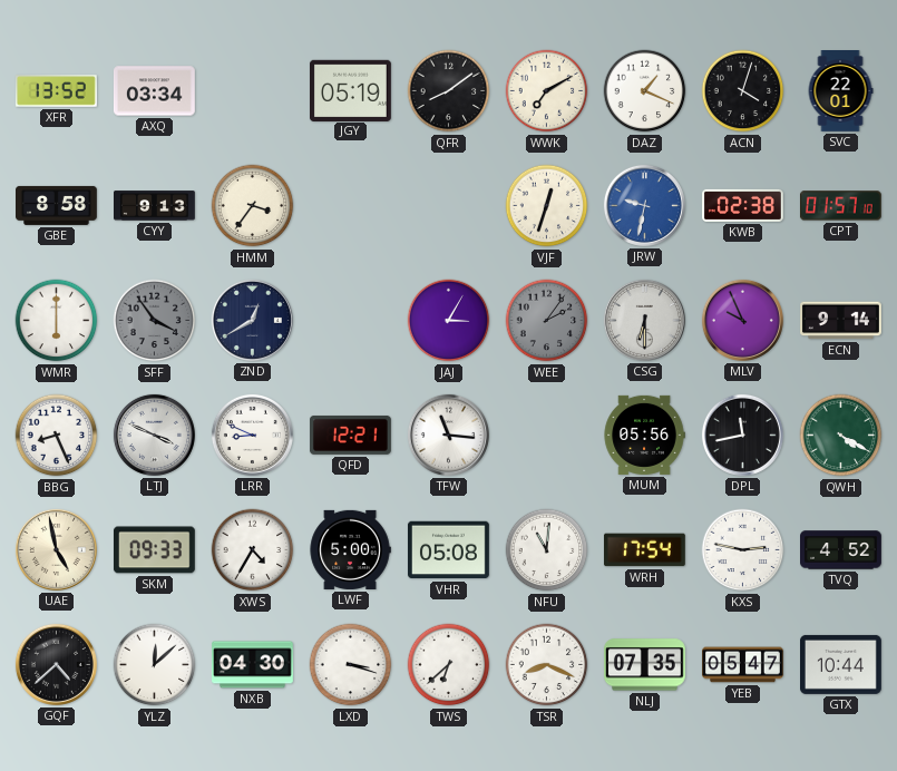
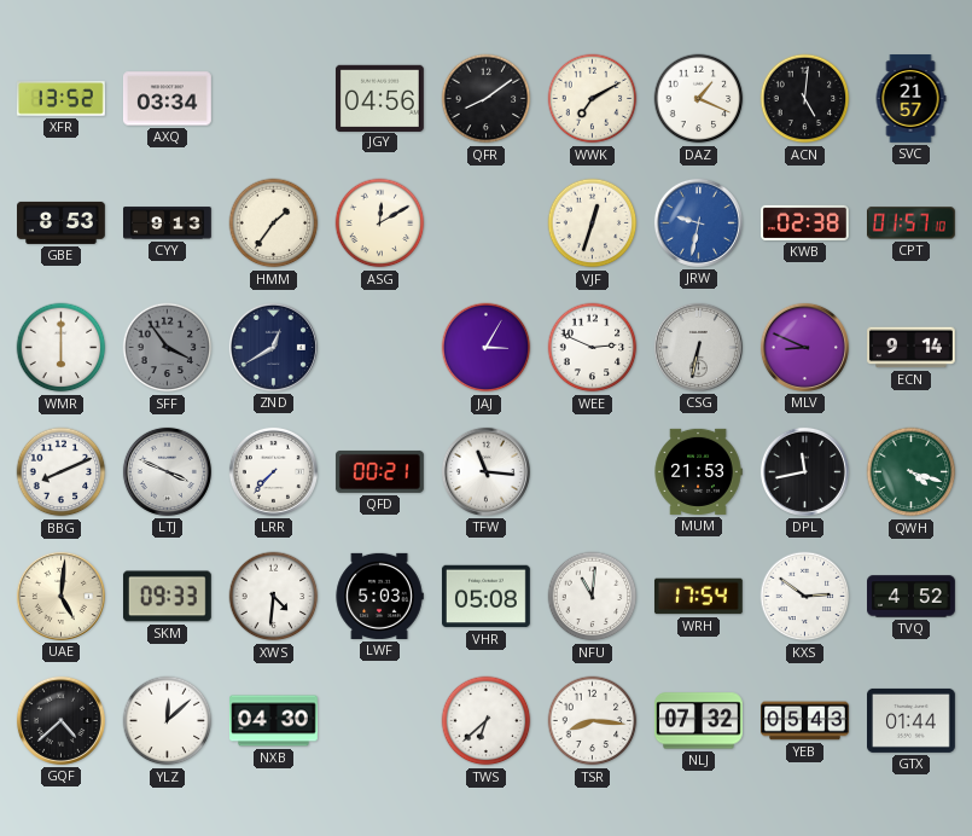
JGY: 05:19 -> 04:56 (379, 98)
ACN: 4:03 -> 5:01 (805, 99)
SVC: 22:01 -> 21:57 (910, 99)
GBE: 8:58 -> 8:53 (62, 222)
HMM: 3:36 -> 1:36 (274, 223)
ASG: none -> 12:10 (380, 223)
WEE: 2:06 -> 2:49 (593, 348)
WEE dial: grey -> white (593, 348)
CSG: 6:30 -> 6:32 (698, 347)
MLV: 9:56 -> 8:49 (804, 347)
BBG: 8:26 -> 8:11 (62, 472)
LRR: 8:49 -> 7:37 (273, 471)
QFD: 12:21 -> 00:21 (379, 471)
MUM: 05:56 -> 21:53 (698, 471)
QWH: 4:20 -> 4:18 (912, 472)
UAE: 4:58 -> 5:01 (60, 596)
XWS: 4:35 -> 4:31 (274, 597)
LWF: 5:00 -> 5:03 (379, 596)
KXS: 2:47 -> 2:51 (805, 597)
LXD: 3:18 -> none (351, 665)
TSR: 8:19 -> 8:16 (593, 721)
NLJ: 07:35 -> 07:32 (699, 721)
YEB: 05:47 -> 05:43 (805, 721)
GTX: 10:44 -> 01:44 (912, 720)
